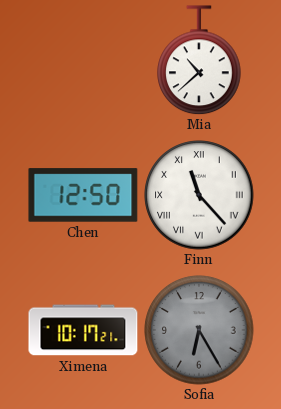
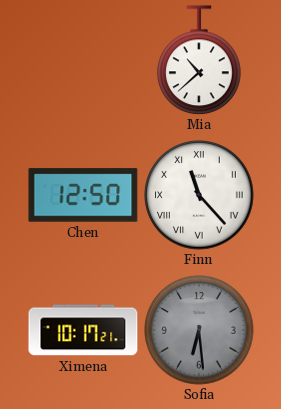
Sofia: 6:25 -> 6:29 (199, 330)
